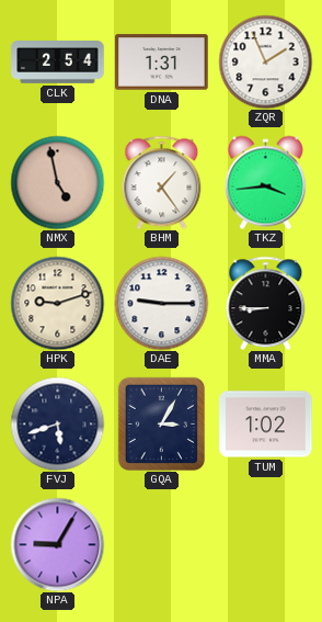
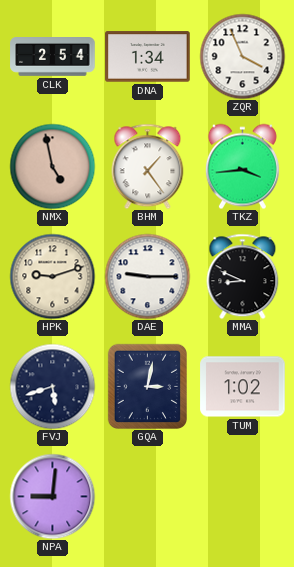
DNA: 1:31 -> 1:34 (148, 57)
ZQR: 1:56 -> 3:56 (242, 56)
MMA: 8:45 -> 8:49 (243, 276)
GQA: 3:05 -> 3:02 (147, 386)
NPA: 9:05 -> 9:01 (52, 496)
